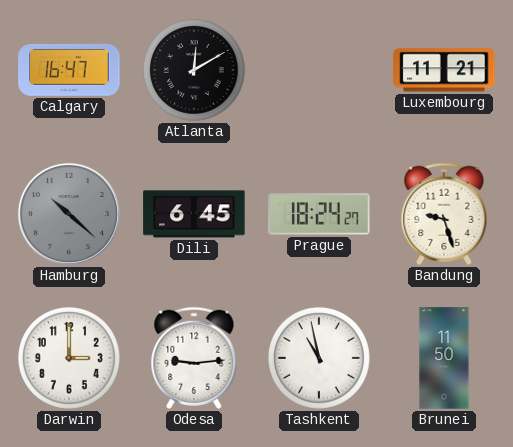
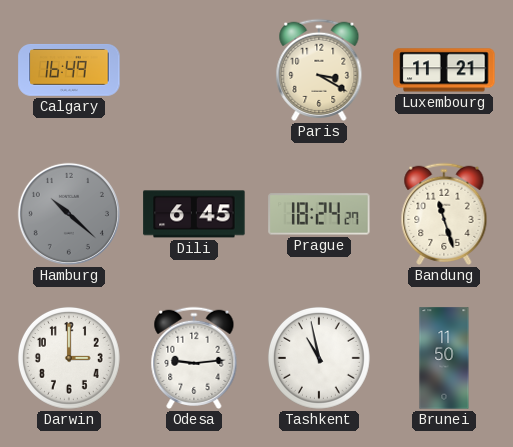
Calgary: 16:47 -> 16:49 (69, 70)
Atlanta: 12:10 -> none (194, 70)
Paris: none -> 3:20 (319, 70)
Bandung: 9:27 -> 11:27 (444, 214)
